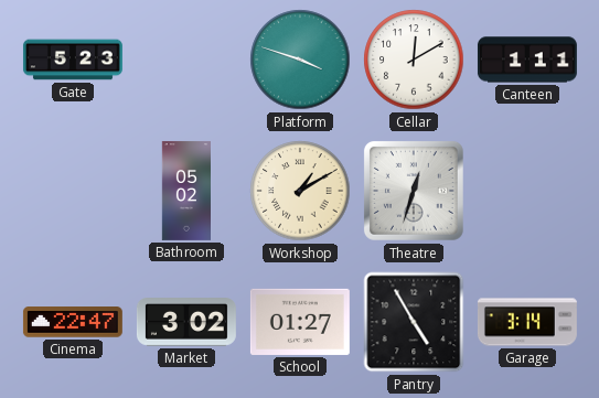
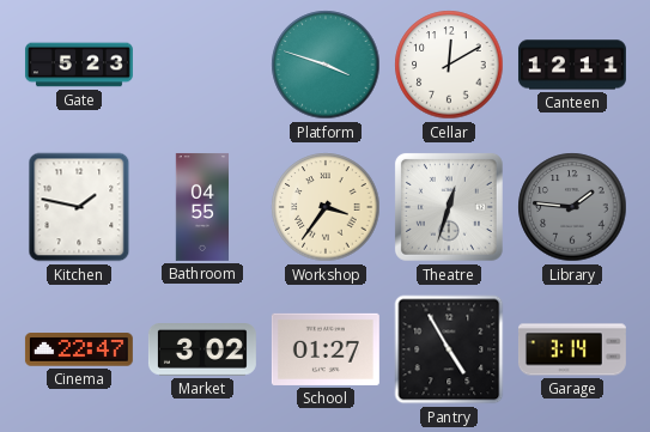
Canteen: 1:11 -> 12:11 (572, 65)
Kitchen: none -> 1:47 (79, 207)
Bathroom: 05:02 -> 04:55 (201, 207)
Workshop: 1:10 -> 3:36 (326, 207)
Library: none -> 1:46 (572, 207)
